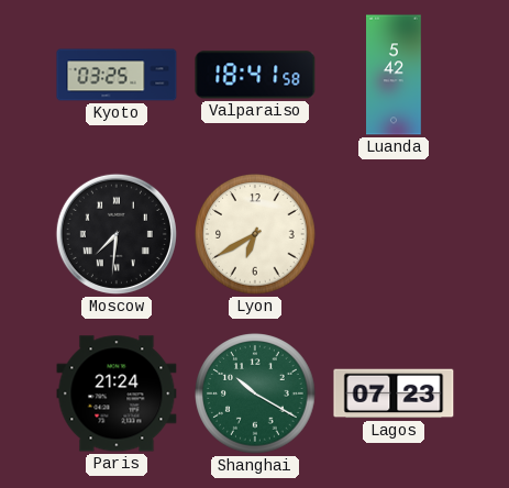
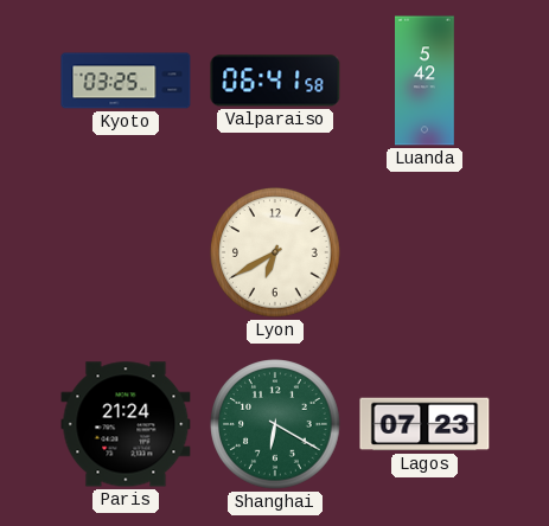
Valparaiso: 18:41 -> 06:41 (275, 81)
Moscow: 7:31 -> none (117, 234)
Shanghai: 10:20 -> 6:20 (275, 424)
